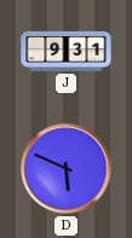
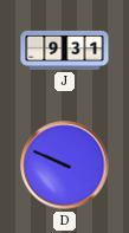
D: 5:49 -> 9:49 (65, 166)
